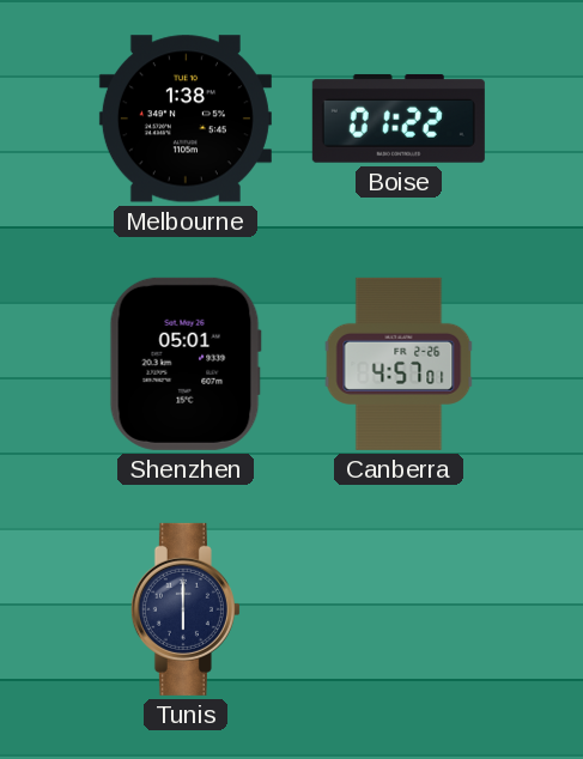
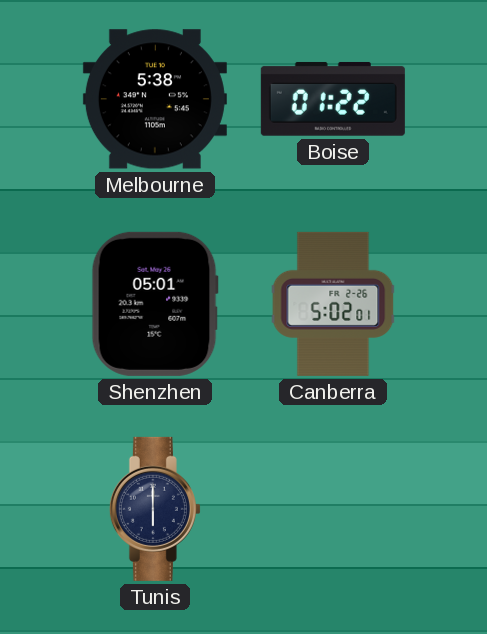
Melbourne: 1:38 -> 5:38 (155, 99)
Canberra: 4:57 -> 5:02 (333, 304)
